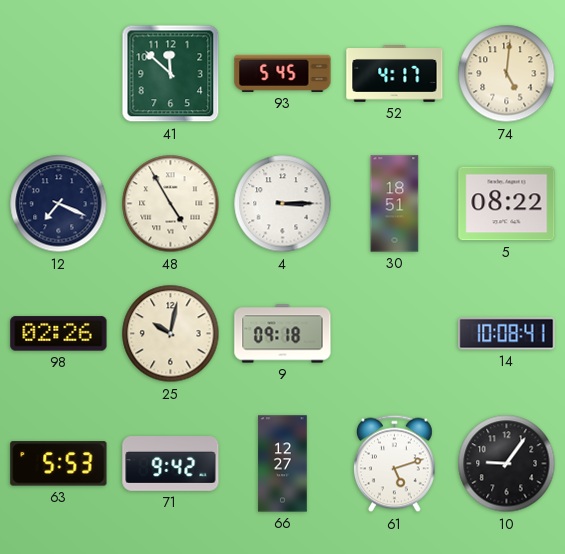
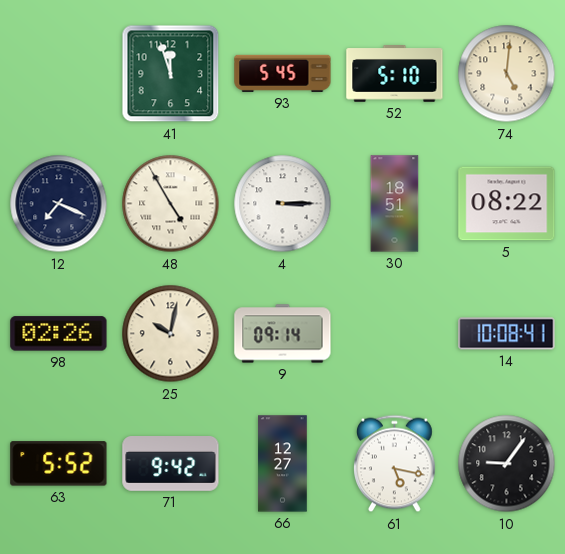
41: 11:52 -> 11:57 (171, 74)
52: 4:17 -> 5:10 (395, 74)
9: 09:18 -> 09:14 (283, 334)
63: 5:53 -> 5:52 (59, 464)
61: 5:12 -> 5:17 (395, 464)
